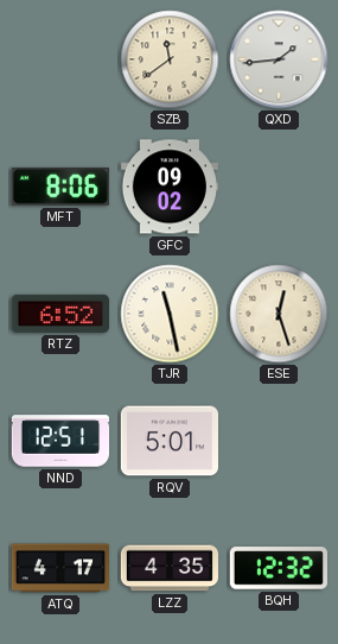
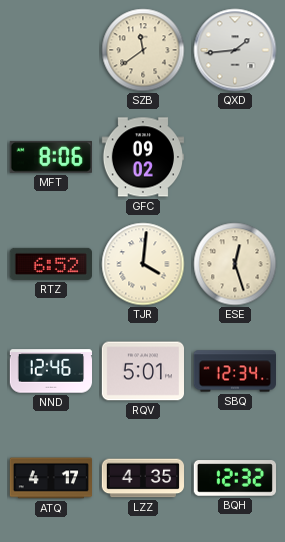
TJR: 11:28 -> 4:01 (143, 264)
NND: 12:51 -> 12:46 (50, 371)
SBQ: none -> 12:34 (234, 371)
